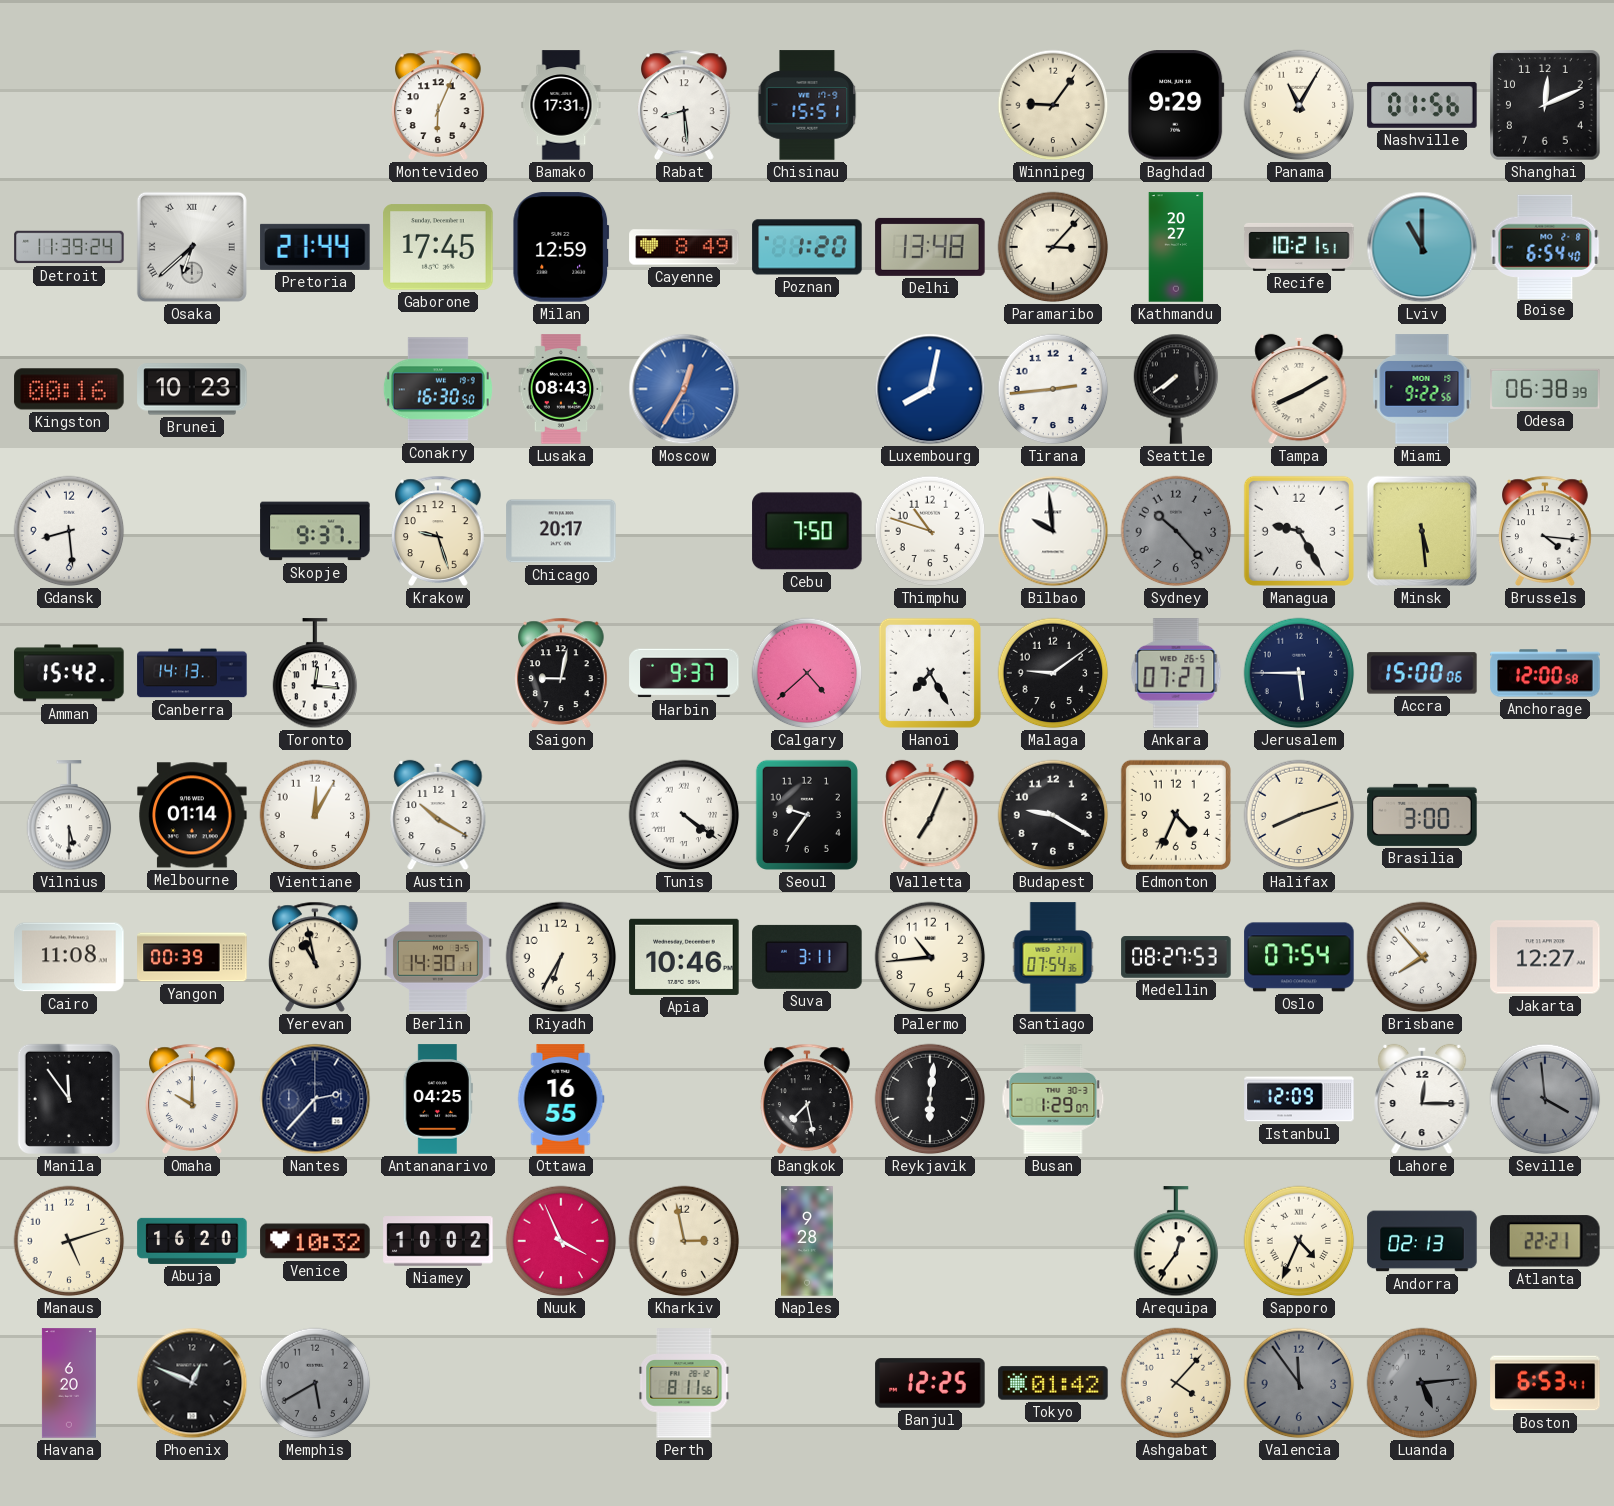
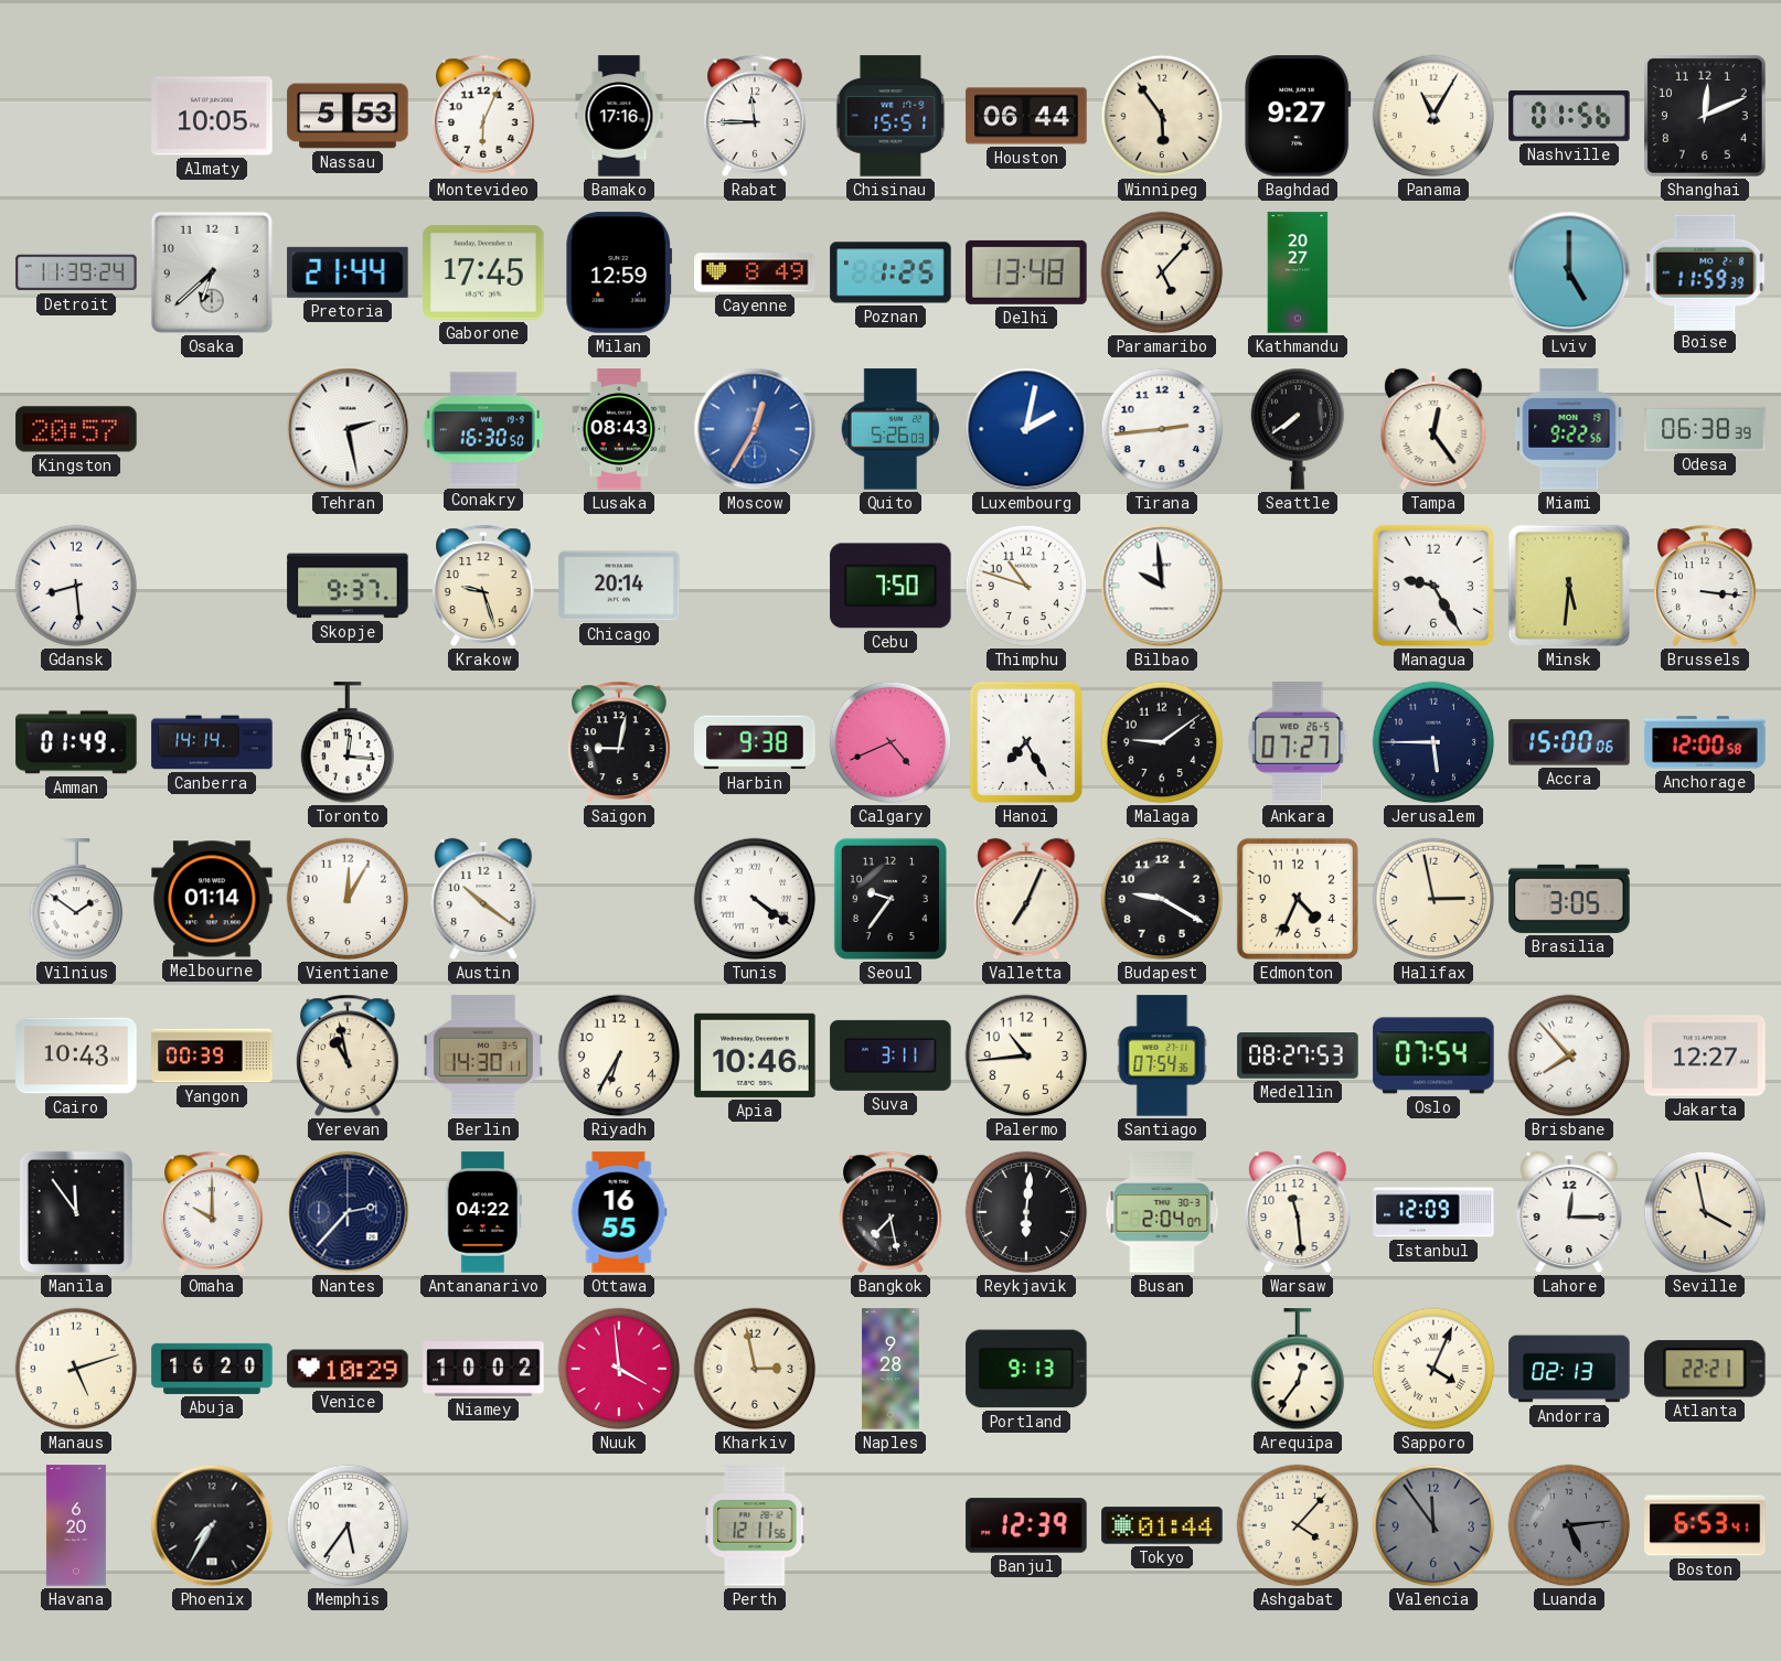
Almaty: none -> 10:05 (212, 116)
Nassau: none -> 5:53 (348, 116)
Bamako: 17:31 -> 17:16 (619, 116)
Rabat: 8:29 -> 11:45 (756, 116)
Houston: none -> 06:44 (1026, 116)
Winnipeg: 9:06 -> 5:54 (1162, 116)
Baghdad: 9:29 -> 9:27 (1298, 116)
Osaka numerals: Roman -> Arabic (212, 272)
Poznan: 1:20 -> 1:25 (890, 272)
Paramaribo: 3:07 -> 5:07 (1162, 272)
Recife: 10:21 -> none (1299, 247)
Lviv: 11:00 -> 5:00 (1569, 272)
Boise: 6:54 -> 11:59 (1705, 271)
Kingston: 00:16 -> 20:57 (76, 429)
Brunei: 10:23 -> none (192, 389)
Tehran: none -> 2:28 (348, 429)
Quito: none -> 5:26 (890, 429)
Luxembourg: 8:02 -> 2:02 (1026, 429)
Tampa: 8:10 -> 12:24 (1433, 429)
Chicago: 20:17 -> 20:14 (619, 586)
Sydney: 10:23 -> none (1176, 531)
Minsk: 5:29 -> 5:31 (1569, 586)
Brussels: 4:16 -> 3:16 (1706, 586)
Amman: 15:42 -> 01:49 (76, 742)
Canberra: 14:13 -> 14:14 (212, 742)
Harbin: 9:37 -> 9:38 (755, 742)
Calgary: 4:38 -> 4:41 (890, 742)
Vilnius: 5:30 -> 1:51 (76, 900)
Austin: 10:20 -> 10:21 (483, 899)
Halifax: 8:12 -> 2:58 (1433, 899)
Brasilia: 3:00 -> 3:05 (1569, 899)
Cairo: 11:08 -> 10:43 (76, 1055)
Antananarivo: 04:25 -> 04:22 (483, 1212)
Busan: 1:29 -> 2:04 (1162, 1212)
Warsaw: none -> 11:29 (1298, 1212)
Seville: 3:59 -> 3:58 (1705, 1212)
Seville dial: grey -> cream (1705, 1212)
Venice: 10:32 -> 10:29 (348, 1369)
Nuuk: 3:56 -> 3:59 (619, 1369)
Portland: none -> 9:13 (1026, 1369)
Sapporo: 4:34 -> 4:04 (1433, 1369)
Phoenix: 12:49 -> 7:35 (212, 1525)
Memphis: 5:40 -> 5:36 (348, 1525)
Memphis dial: grey -> white (348, 1525)
Perth: 8:11 -> 12:11 (755, 1525)
Banjul: 12:25 -> 12:39 (1026, 1525)
Tokyo: 01:42 -> 01:44 (1162, 1525)
